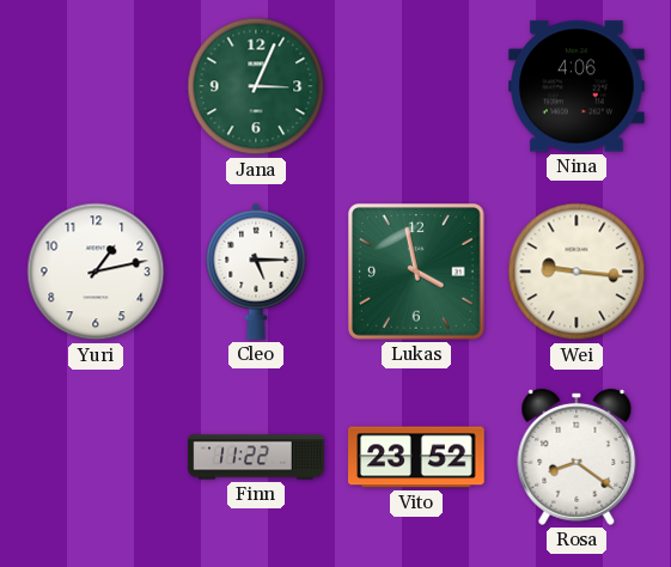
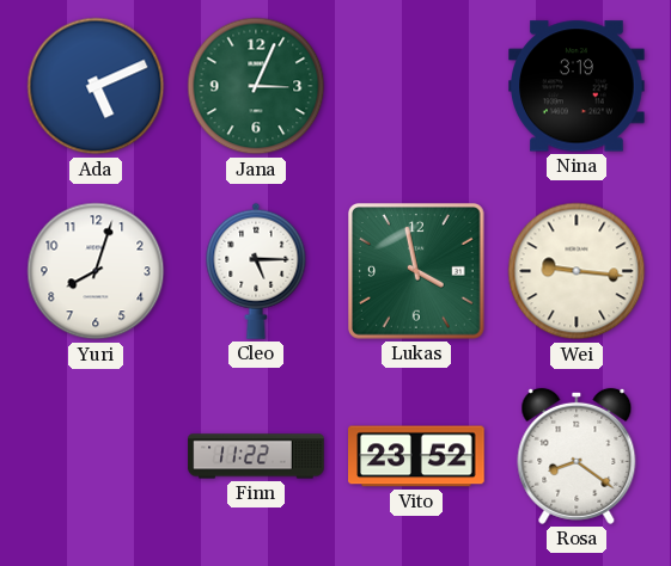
Ada: none -> 5:11 (96, 86)
Nina: 4:06 -> 3:19 (577, 86)
Yuri: 1:13 -> 8:03 (96, 271)
